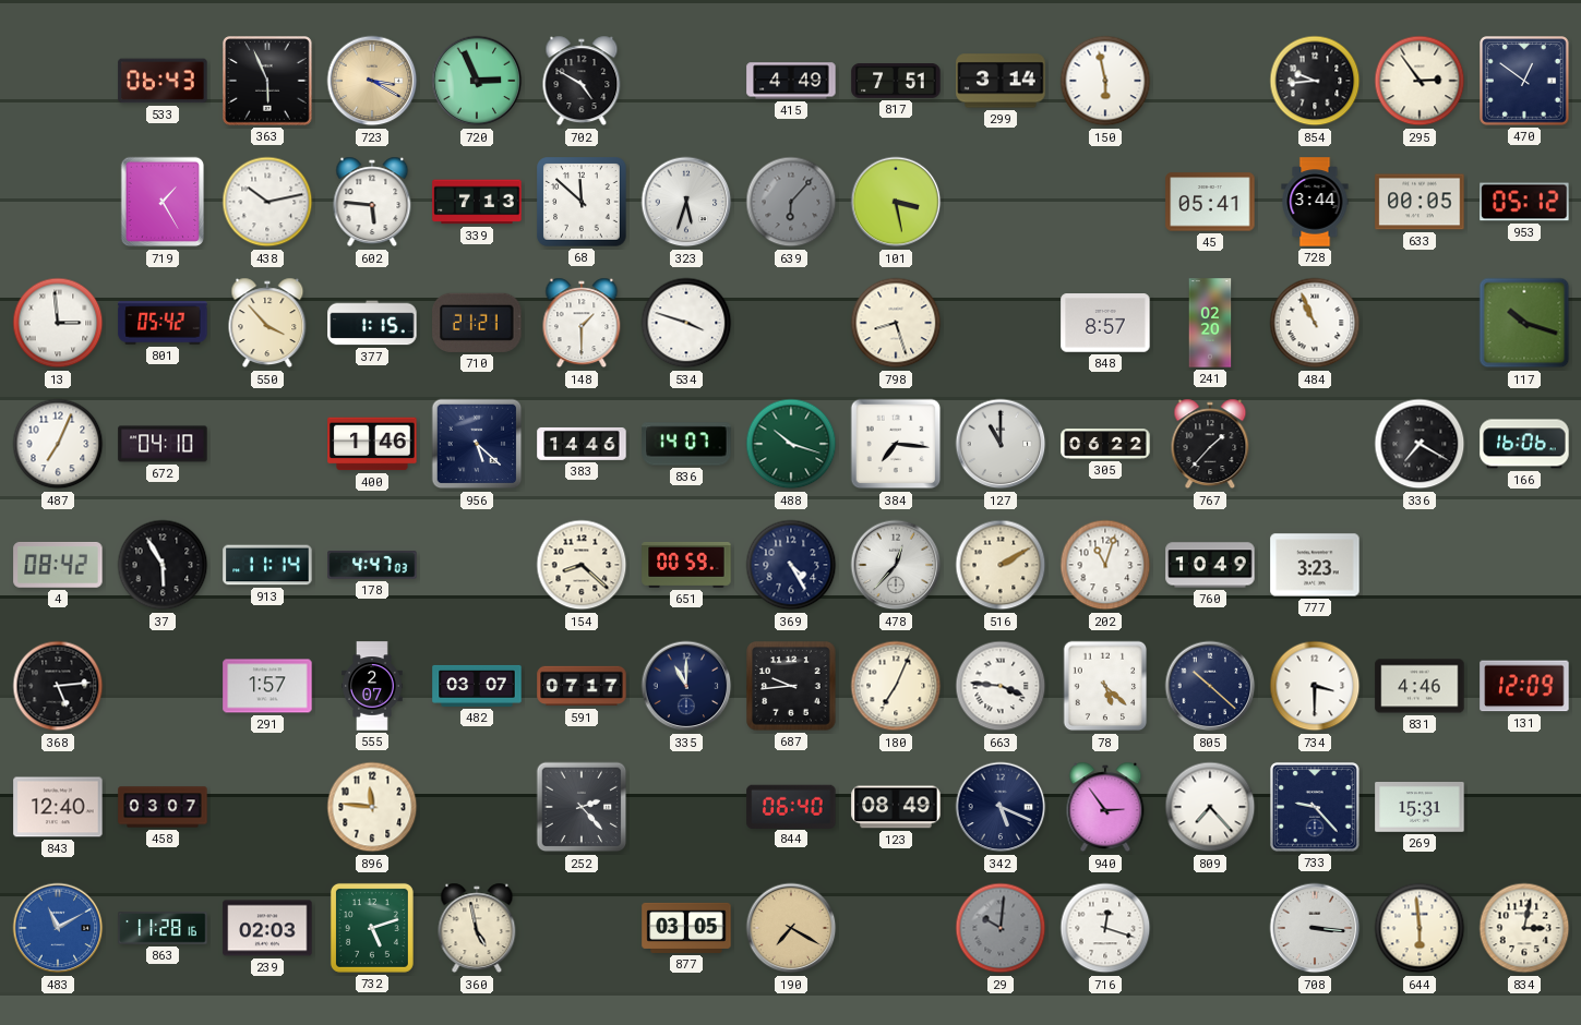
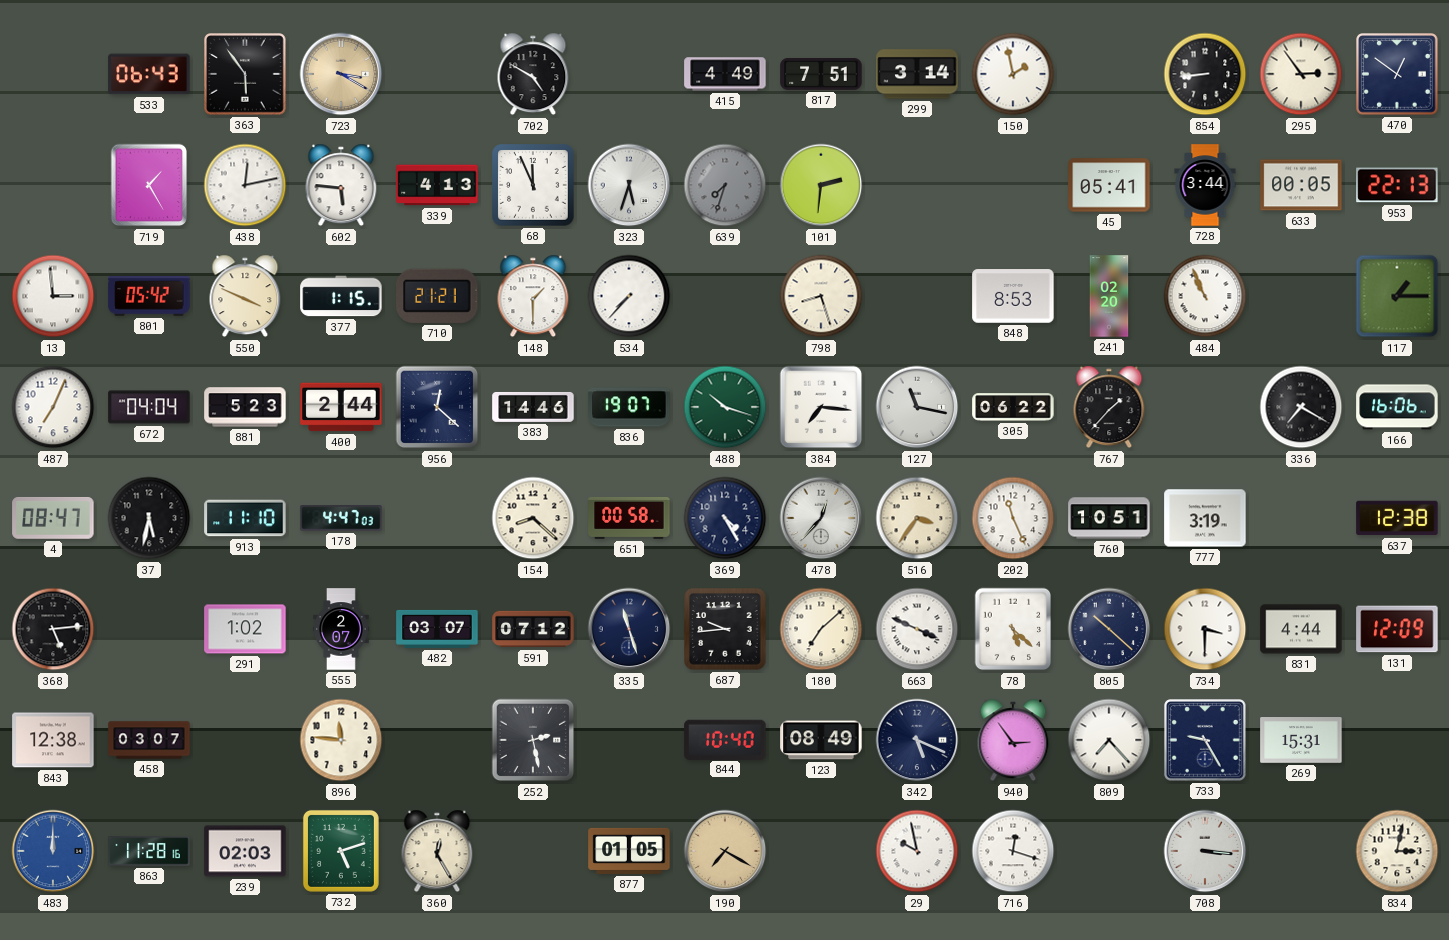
363: 5:56 -> 5:54 (245, 74)
720: 2:56 -> none (477, 81)
150: 5:58 -> 1:58 (1013, 74)
854: 9:44 -> 8:44 (1205, 74)
438: 10:13 -> 12:13 (245, 185)
339: 7:13 -> 4:13 (437, 185)
68: 11:52 -> 11:56 (533, 185)
639: 6:07 -> 7:33 (725, 185)
101: 3:28 -> 2:31 (821, 185)
953: 05:12 -> 22:13 (1397, 185)
550: 3:53 -> 3:49 (245, 296)
534: 3:48 -> 7:37 (629, 296)
848: 8:57 -> 8:53 (1013, 296)
117: 10:18 -> 1:15 (1397, 296)
672: 04:10 -> 04:04 (149, 407)
881: none -> 5:23 (245, 407)
400: 1:46 -> 2:44 (341, 407)
956: 5:22 -> 12:22 (437, 407)
836: 14:07 -> 19:07 (629, 407)
127: 11:00 -> 11:17 (917, 407)
4: 08:42 -> 08:47 (53, 518)
37: 5:55 -> 5:32 (149, 518)
913: 11:14 -> 11:10 (245, 518)
651: 00:59 -> 00:58 (629, 518)
516: 2:10 -> 3:36 (917, 518)
202: 11:03 -> 11:26 (1013, 518)
760: 10:49 -> 10:51 (1109, 518)
777: 3:23 -> 3:19 (1205, 518)
637: none -> 12:38 (1397, 518)
291: 1:57 -> 1:02 (245, 629)
591: 07:17 -> 07:12 (533, 629)
335: 11:00 -> 11:27 (629, 629)
180: 7:04 -> 7:08 (821, 629)
663: 3:46 -> 3:49 (917, 629)
831: 4:46 -> 4:44 (1301, 629)
843: 12:40 -> 12:38 (53, 740)
252: 2:23 -> 2:28 (533, 740)
844: 06:40 -> 10:40 (725, 739)
733: 9:23 -> 9:25 (1205, 740)
483: 11:10 -> 12:00 (53, 851)
360: 4:58 -> 12:25 (437, 851)
877: 03:05 -> 01:05 (629, 851)
29: 10:01 -> 9:58 (917, 851)
29 dial: grey -> white (917, 851)
644: 5:59 -> none (1420, 928)
